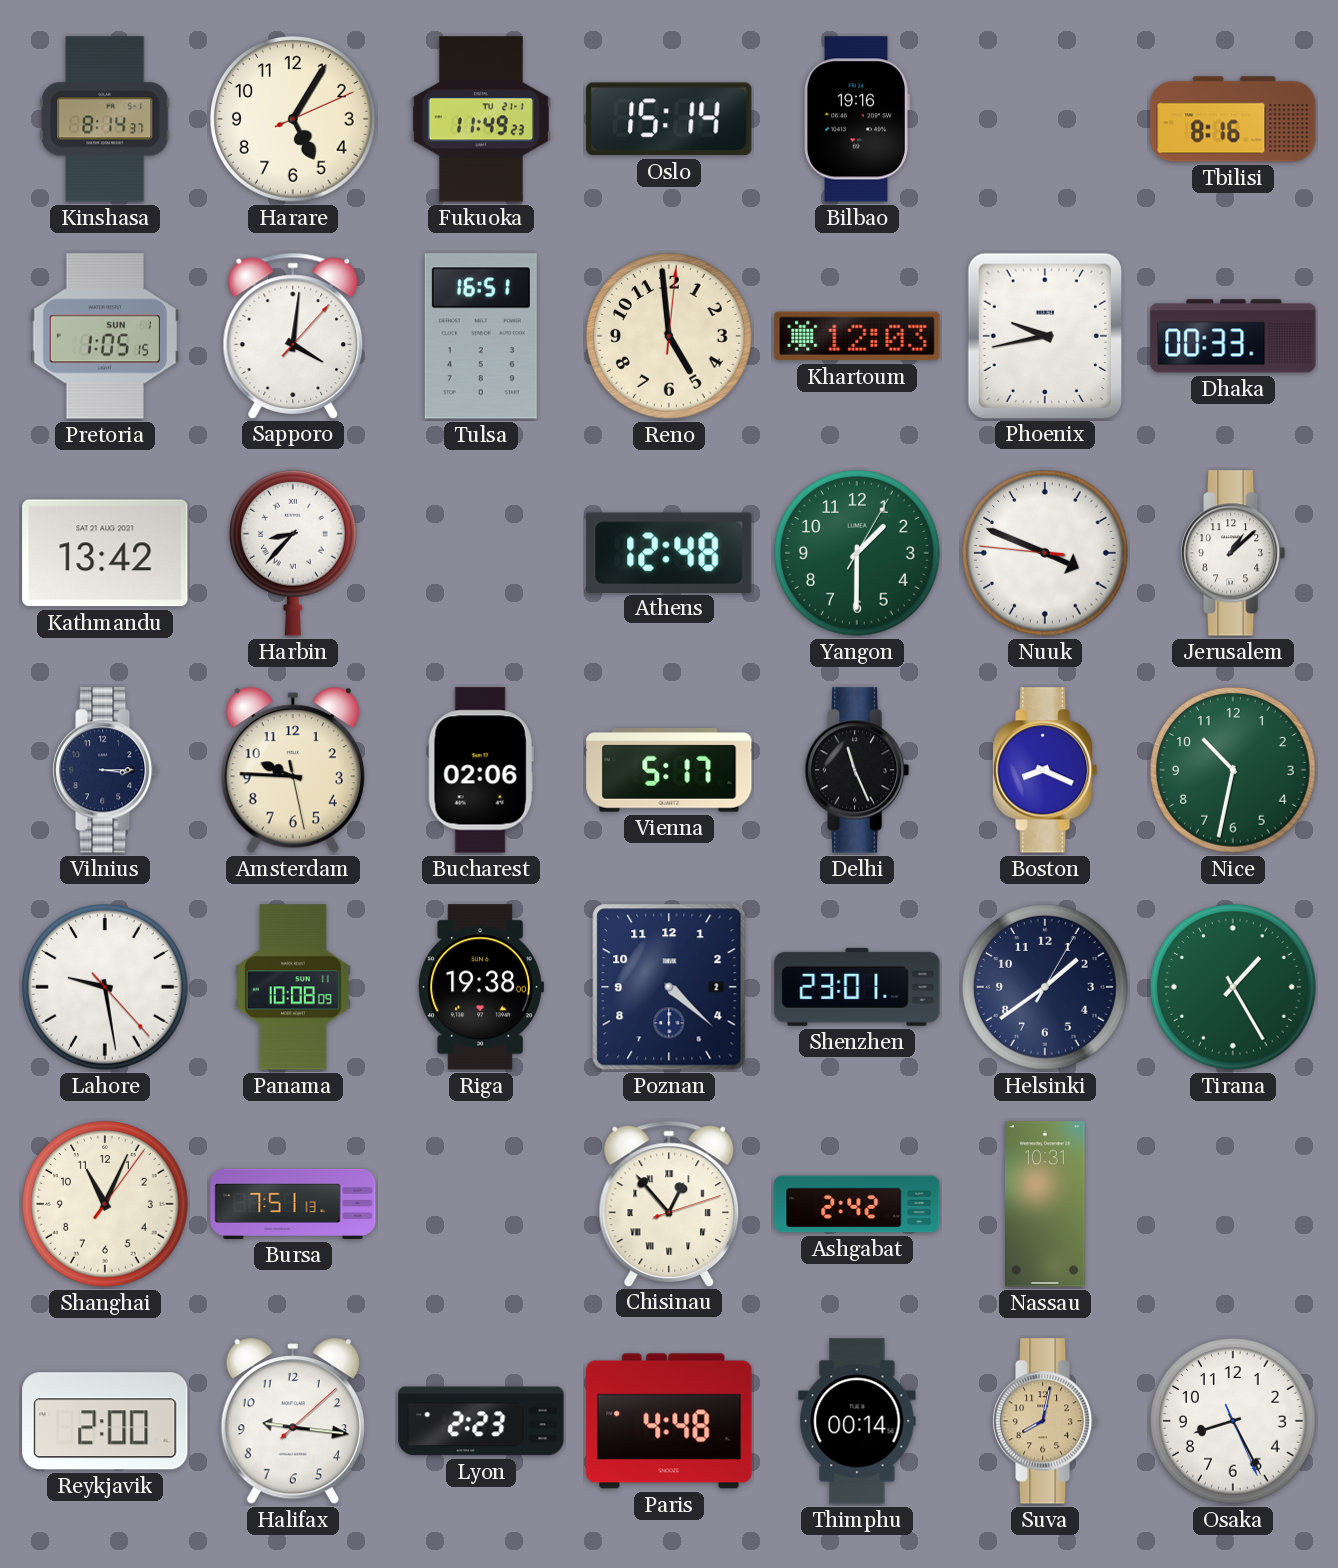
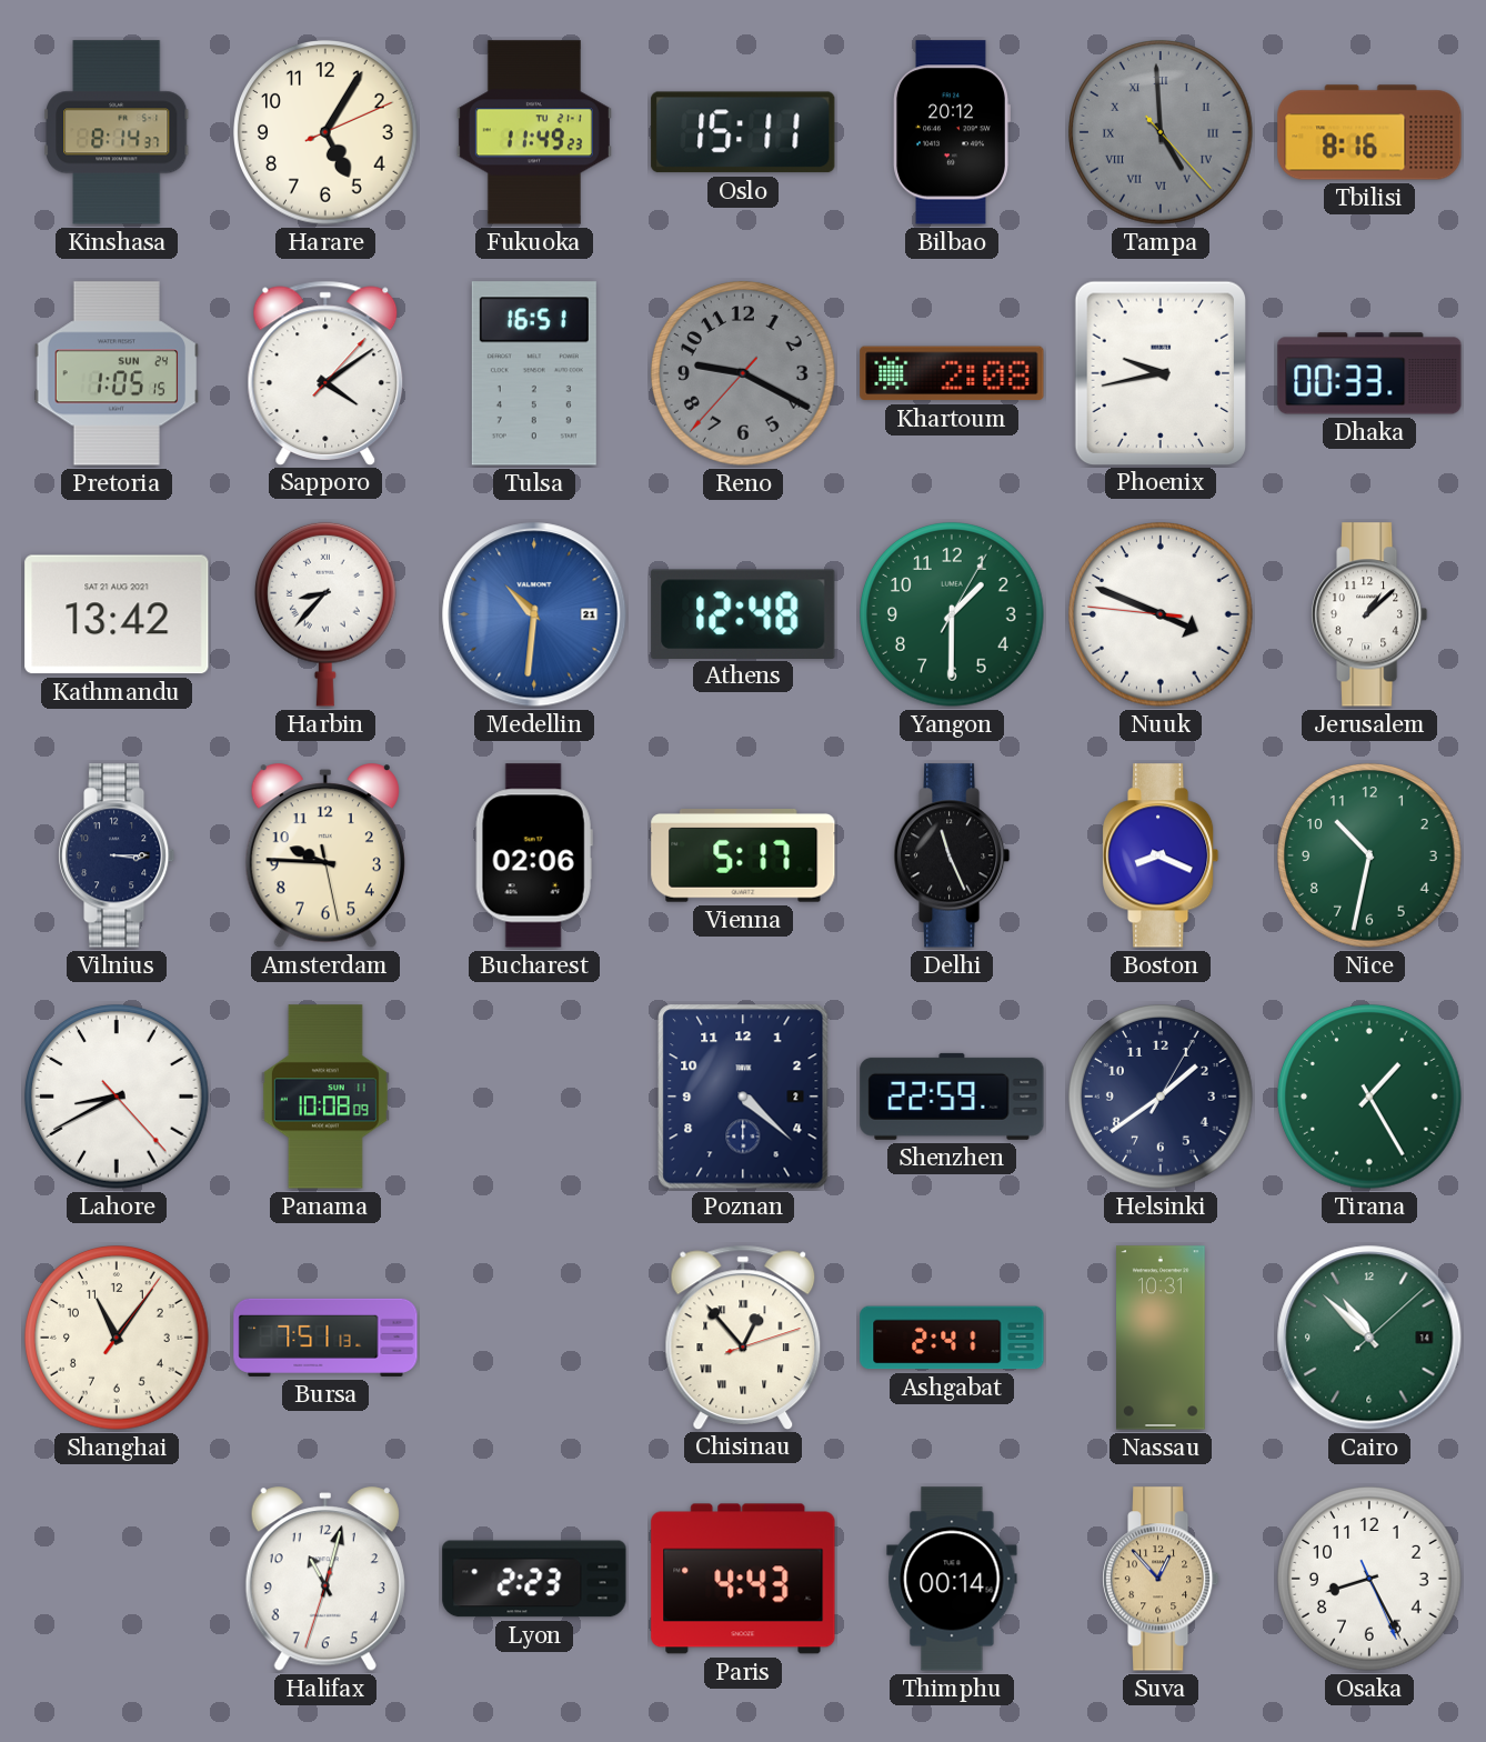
Oslo: 15:14 -> 15:11 (743, 132)
Bilbao: 19:16 -> 20:12 (952, 132)
Tampa: none -> 4:59 (1161, 132)
Pretoria date: SUN 1 -> SUN 24 (117, 373)
Sapporo: 4:01 -> 4:09 (325, 372)
Reno: 4:59 -> 9:19 (743, 373)
Reno dial: cream -> grey (743, 373)
Khartoum: 12:03 -> 2:08 (952, 373)
Medellin: none -> 10:31 (534, 614)
Lahore: 9:28 -> 8:40 (117, 1097)
Riga: 19:38 -> none (481, 987)
Shenzhen: 23:01 -> 22:59 (952, 1097)
Shanghai: 11:04 -> 11:06 (117, 1338)
Ashgabat: 2:42 -> 2:41 (952, 1338)
Cairo: none -> 10:52 (1369, 1338)
Reykjavik: 2:00 -> none (105, 1421)
Halifax: 9:16 -> 11:02 (325, 1580)
Paris: 4:48 -> 4:43 (743, 1579)
Suva: 8:02 -> 12:53 (1161, 1579)
